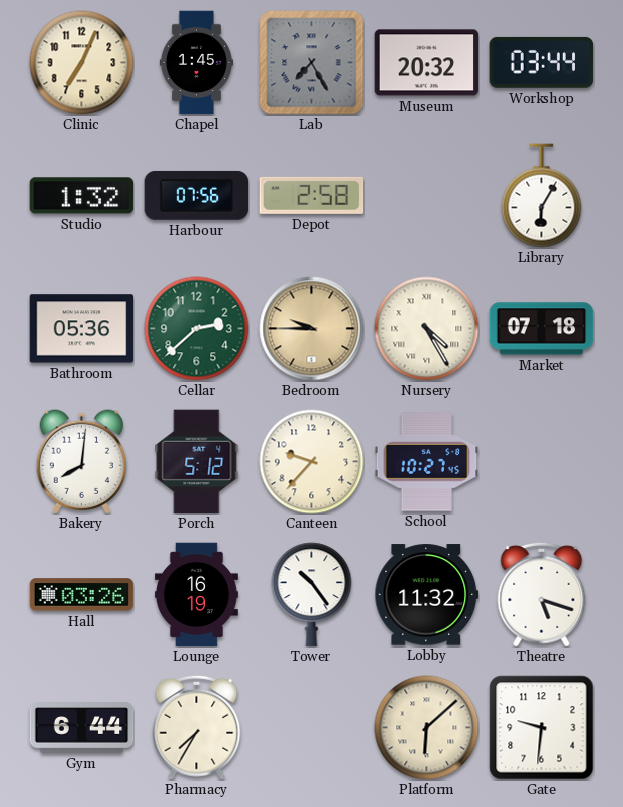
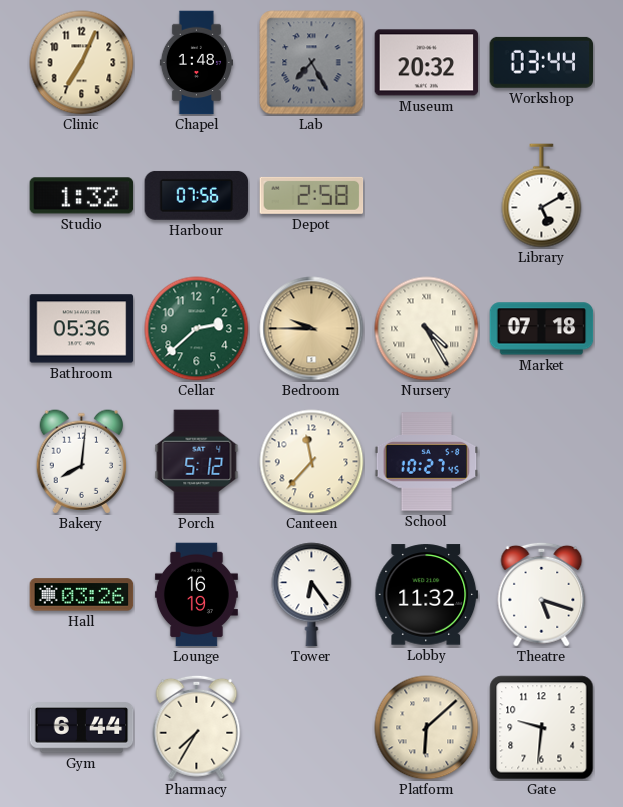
Chapel: 1:45 -> 1:48 (196, 63)
Library: 6:05 -> 5:10 (542, 196)
Canteen: 9:37 -> 11:37 (312, 462)
Tower: 10:24 -> 6:24 (312, 595)
